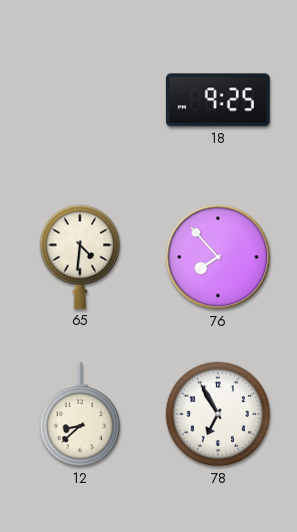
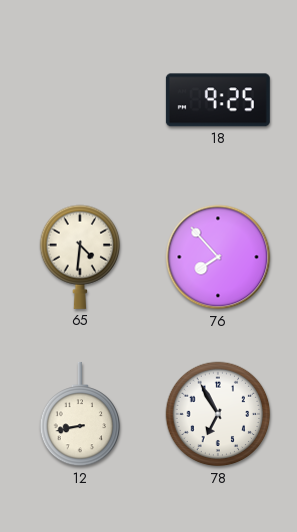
12: 8:38 -> 8:43 (80, 414)
